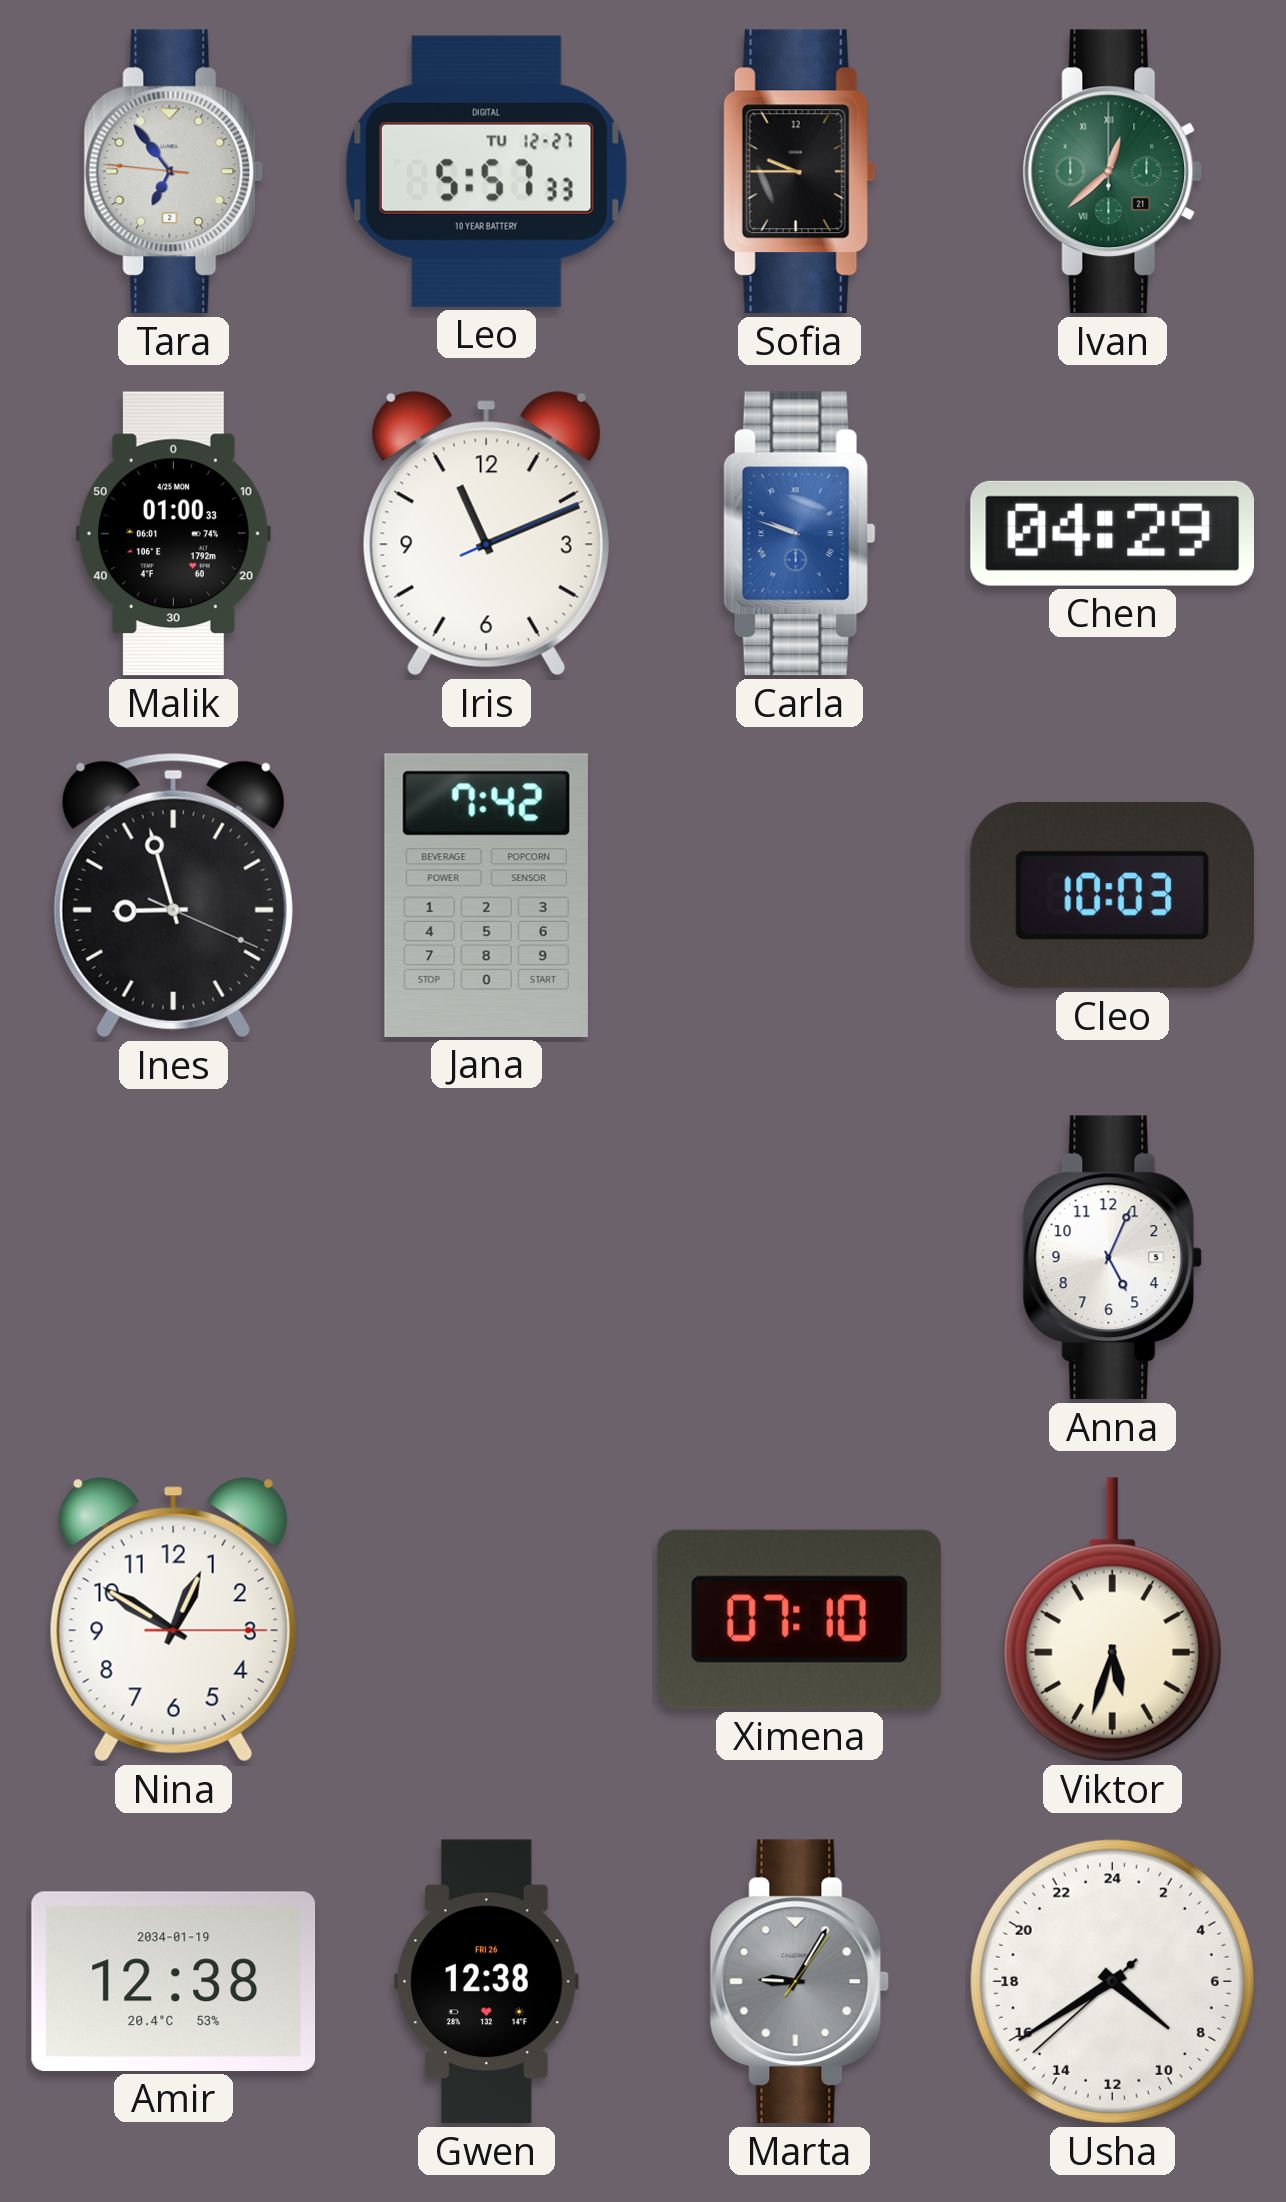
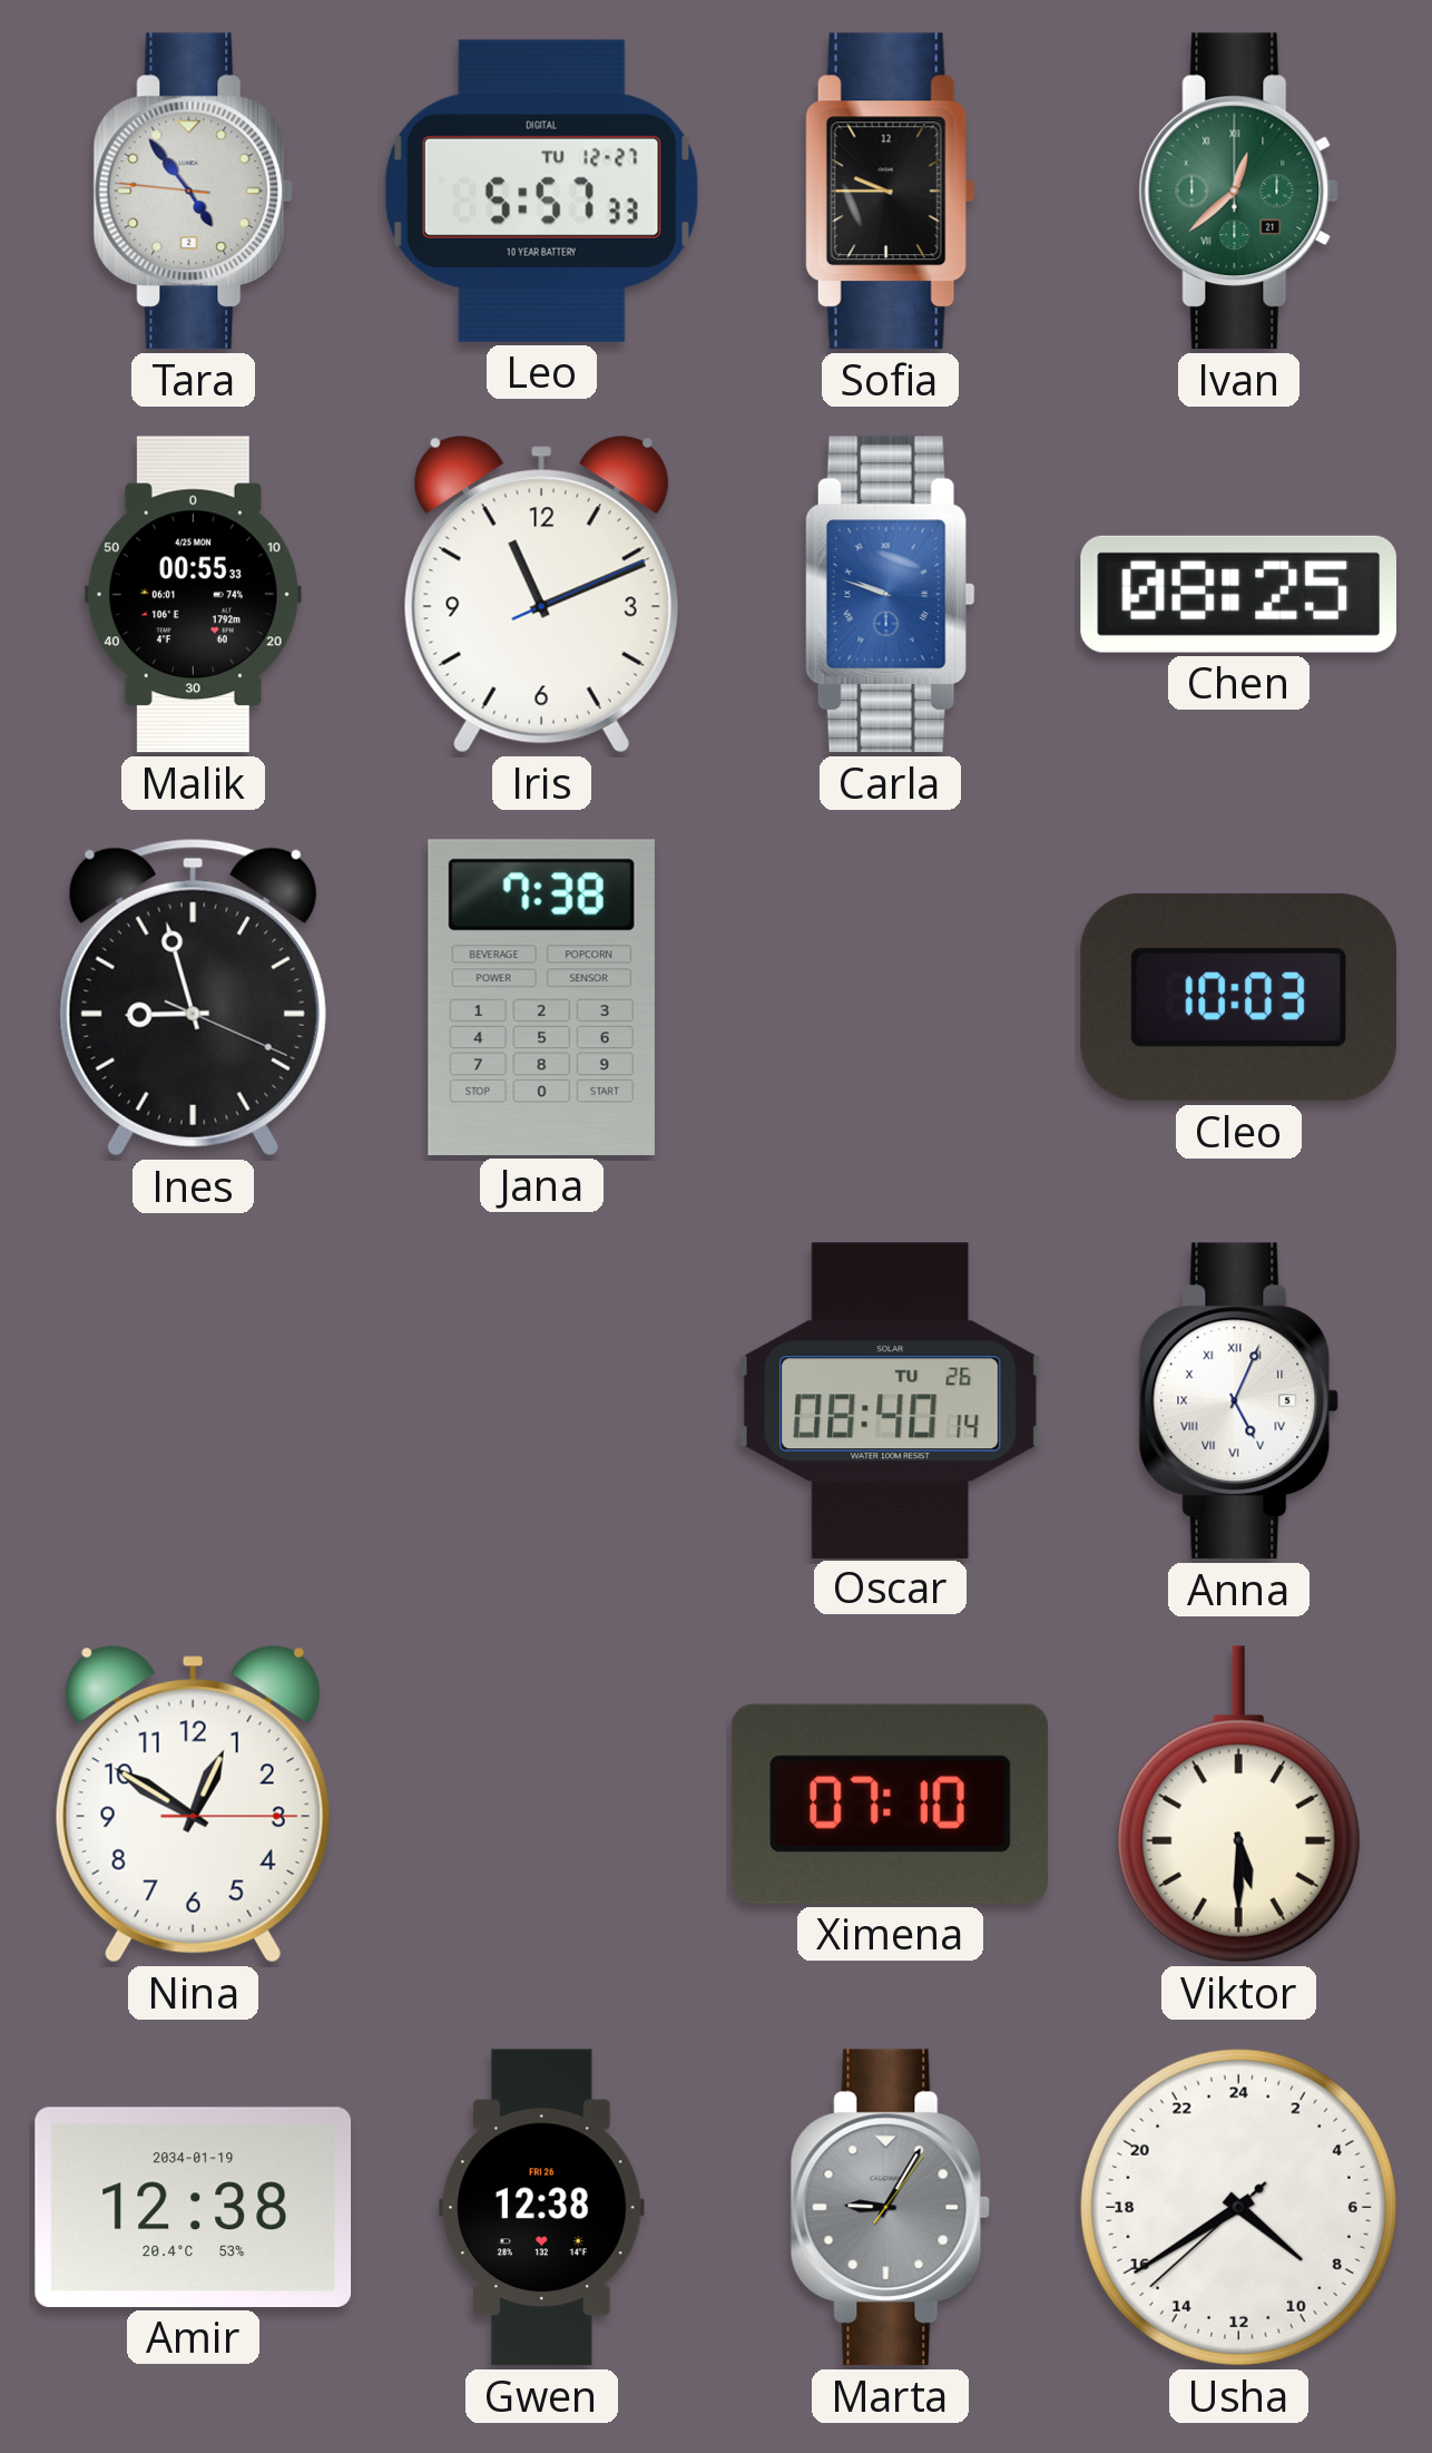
Tara: 6:53 -> 4:53 (194, 192)
Malik: 01:00 -> 00:55 (193, 595)
Chen: 04:29 -> 08:25 (1238, 594)
Jana: 7:42 -> 7:38 (541, 997)
Oscar: none -> 08:40 (890, 1400)
Anna numerals: Arabic -> Roman (1239, 1401)
Viktor: 5:33 -> 5:30 (1238, 1805)
